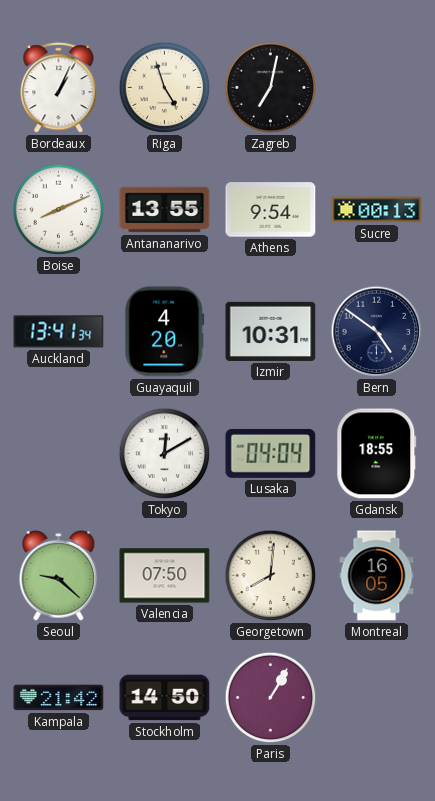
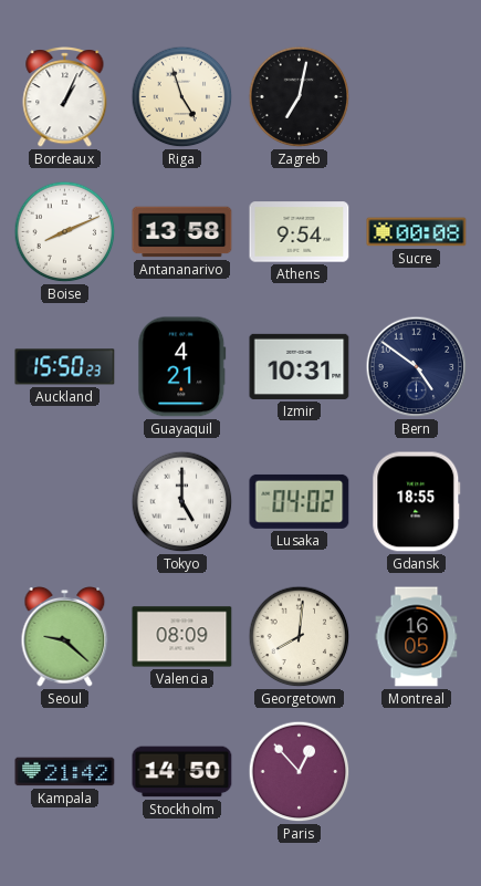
Antananarivo: 13:55 -> 13:58 (182, 232)
Sucre: 00:13 -> 00:08 (417, 232)
Auckland: 13:41 -> 15:50 (65, 367)
Guayaquil: 4:20 -> 4:21 (182, 367)
Tokyo: 12:10 -> 5:00 (182, 502)
Lusaka: 04:04 -> 04:02 (300, 501)
Valencia: 07:50 -> 08:09 (182, 637)
Paris: 1:05 -> 12:53 (300, 772)
